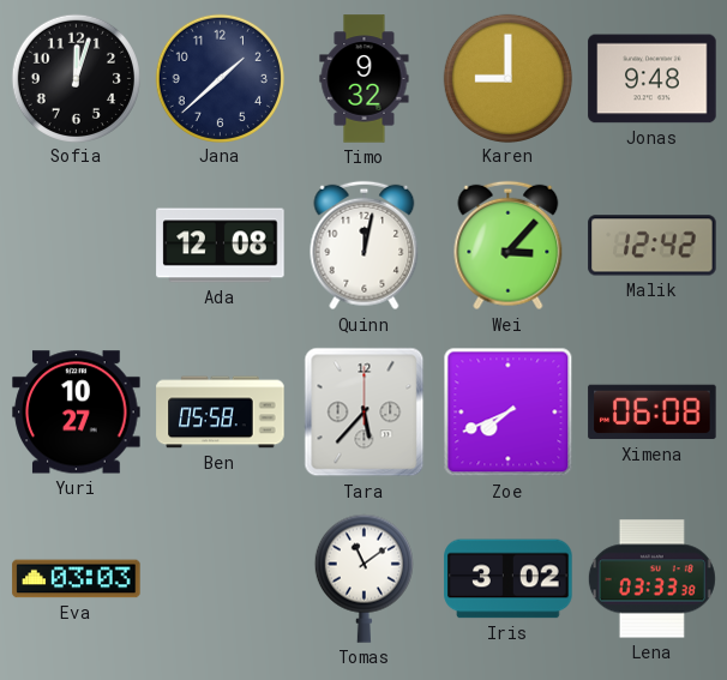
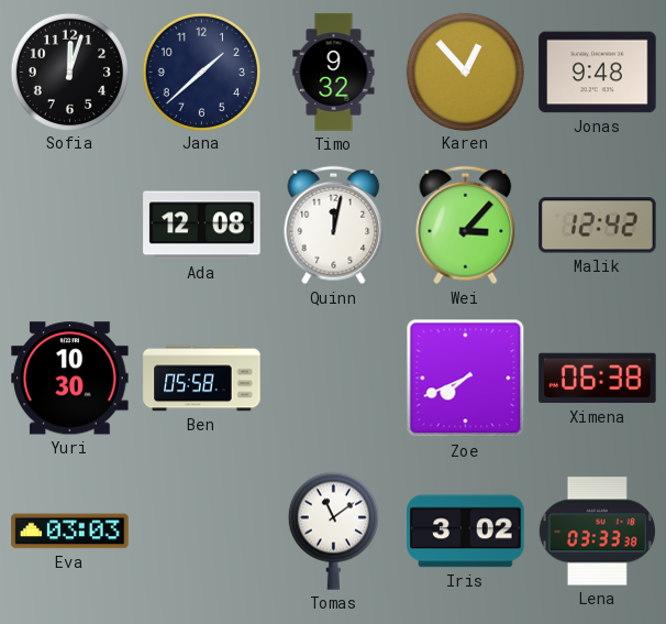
Karen: 9:00 -> 12:53 (465, 72)
Yuri: 10:27 -> 10:30 (70, 379)
Tara: 5:37 -> none (365, 413)
Ximena: 06:08 -> 06:38 (598, 379)
